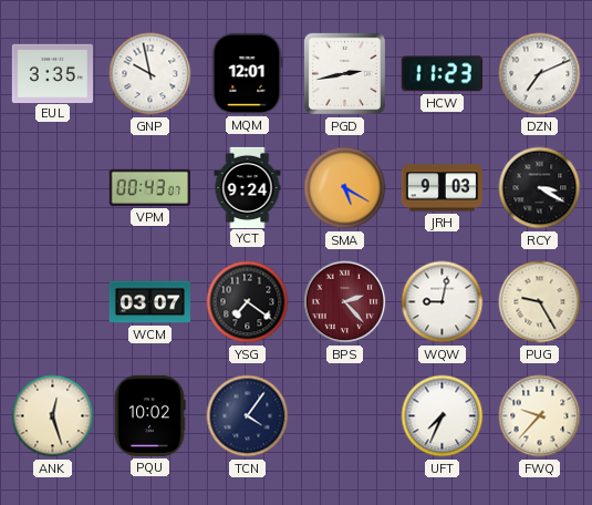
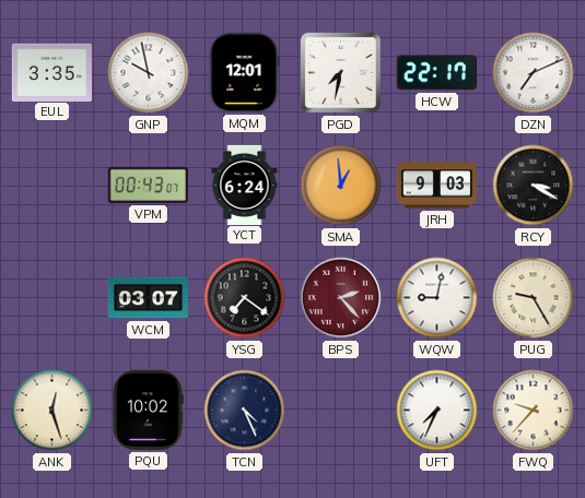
PGD: 2:43 -> 7:32 (340, 72)
HCW: 11:23 -> 22:17 (436, 73)
YCT: 9:24 -> 6:24 (245, 185)
SMA: 5:20 -> 12:59 (341, 186)
TCN: 4:06 -> 4:26 (245, 411)
